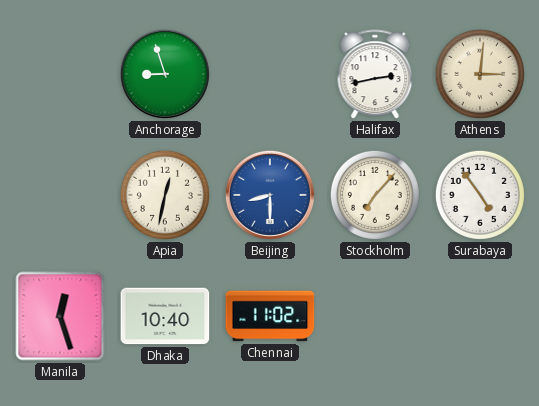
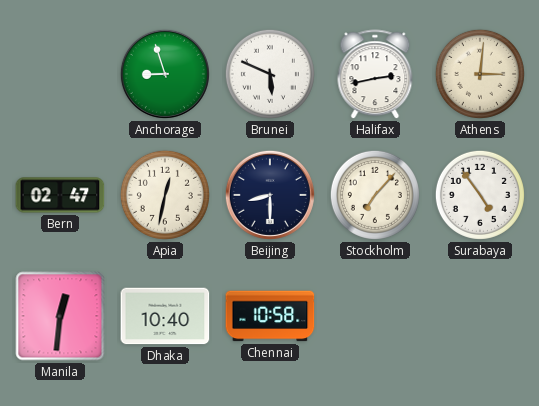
Brunei: none -> 5:49 (270, 74)
Bern: none -> 02:47 (60, 195)
Beijing dial: blue -> navy (270, 195)
Manila: 12:27 -> 12:31 (60, 316)
Chennai: 11:02 -> 10:58 (270, 316)
